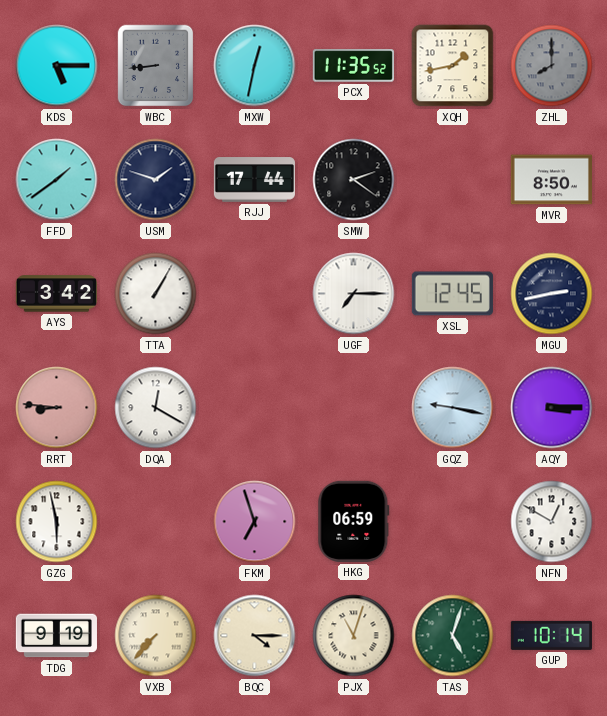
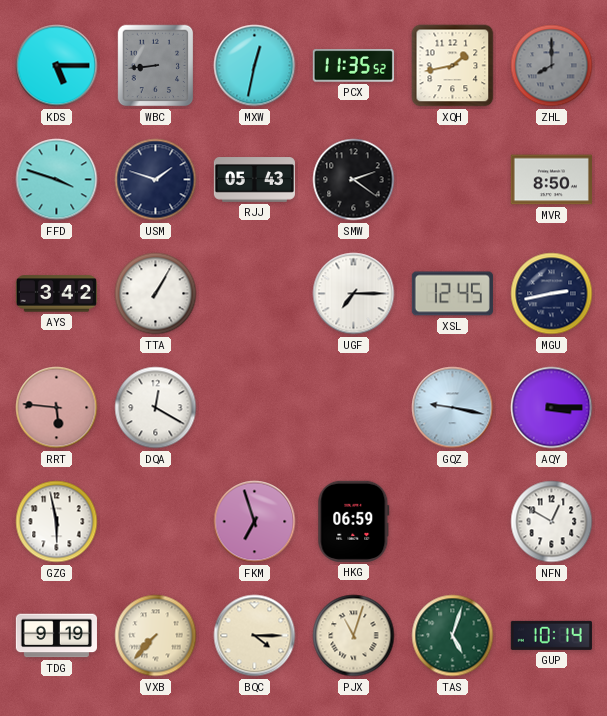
FFD: 1:39 -> 3:48 (57, 180)
RJJ: 17:44 -> 05:43 (254, 180)
RRT: 8:46 -> 5:46 (57, 408)
